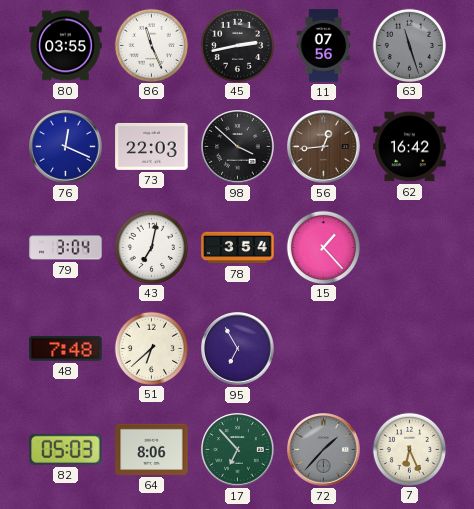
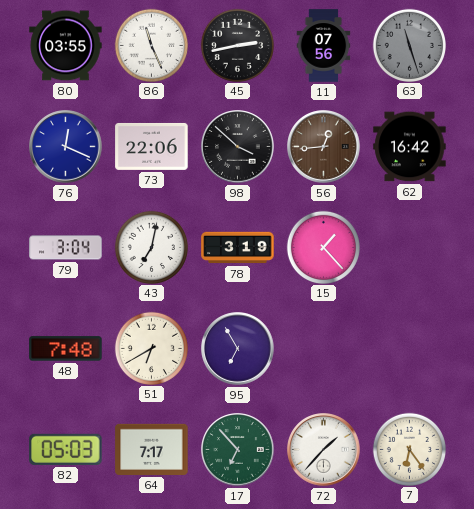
73: 22:03 -> 22:06 (152, 146)
78: 3:54 -> 3:19 (238, 248)
51: 6:38 -> 6:40 (151, 348)
64: 8:06 -> 7:17 (152, 449)
72 dial: grey -> white (324, 450)
7: 6:26 -> 6:24 (409, 449)
